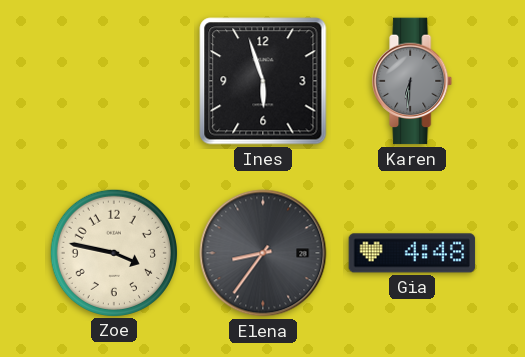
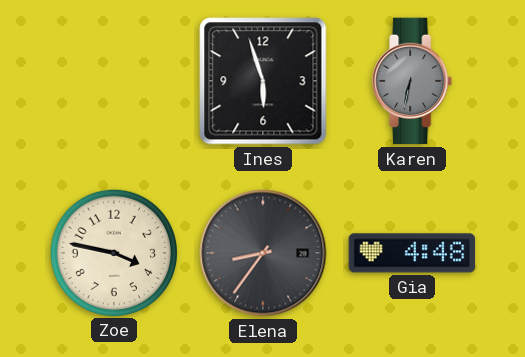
Karen: 6:31 -> 6:32 (413, 81)
